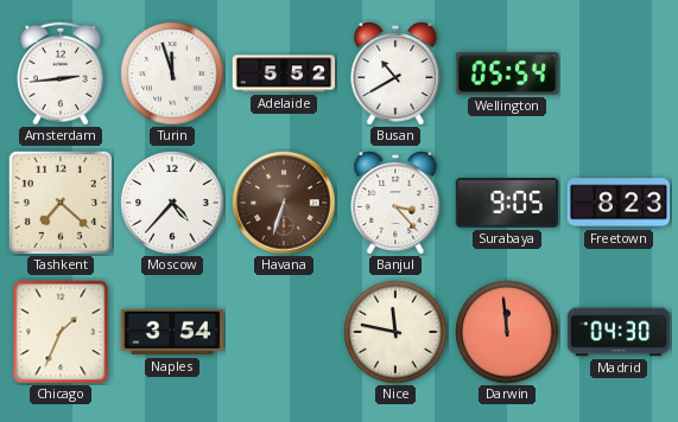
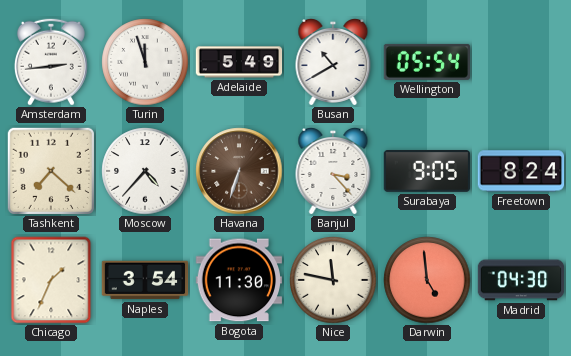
Adelaide: 5:52 -> 5:49 (239, 62)
Freetown: 8:23 -> 8:24 (521, 171)
Bogota: none -> 11:30 (238, 280)
Darwin: 11:59 -> 4:59 (427, 280)
